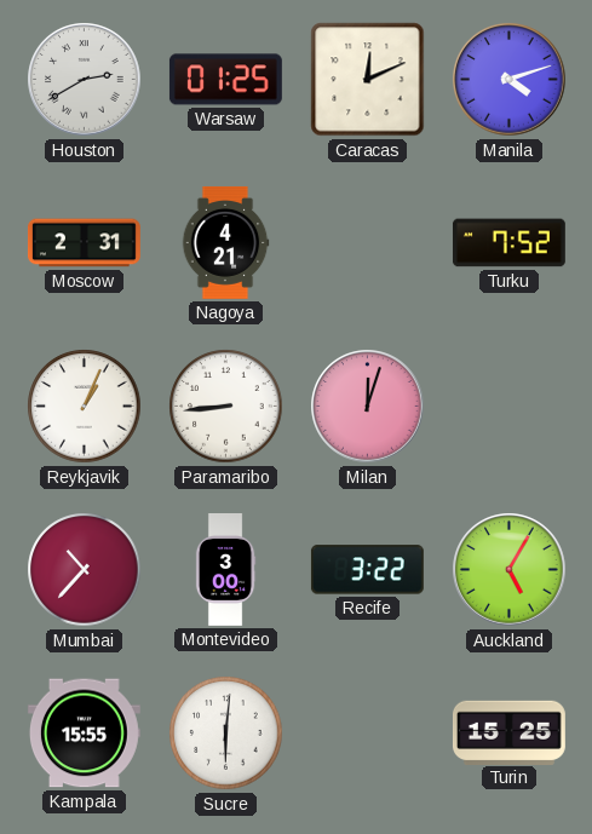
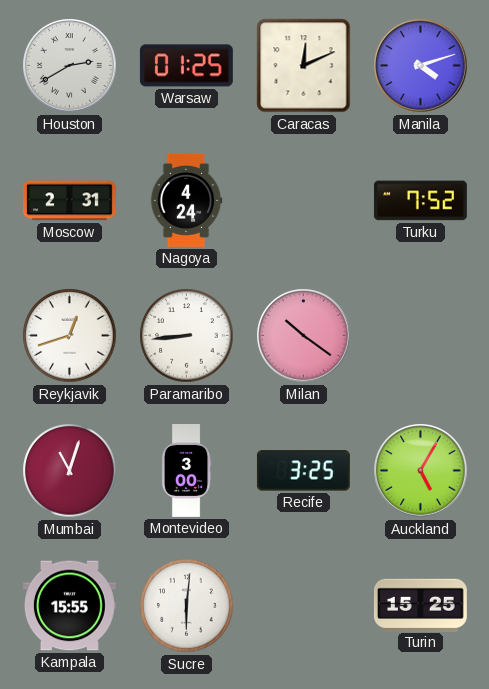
Nagoya: 4:21 -> 4:24 (186, 200)
Reykjavik: 1:04 -> 12:42 (70, 336)
Milan: 12:03 -> 10:21 (304, 336)
Mumbai: 10:37 -> 11:03 (70, 471)
Recife: 3:22 -> 3:25 (303, 471)
